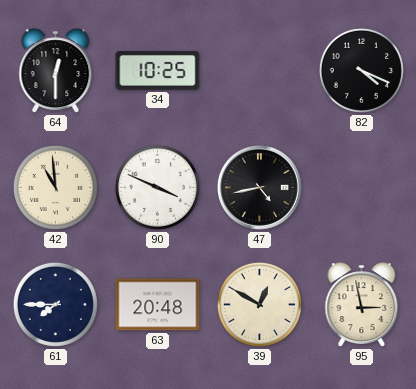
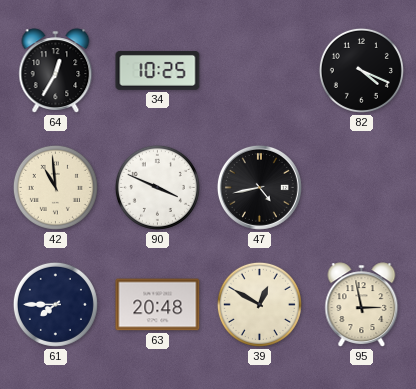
64: 12:30 -> 12:35 (56, 71)
